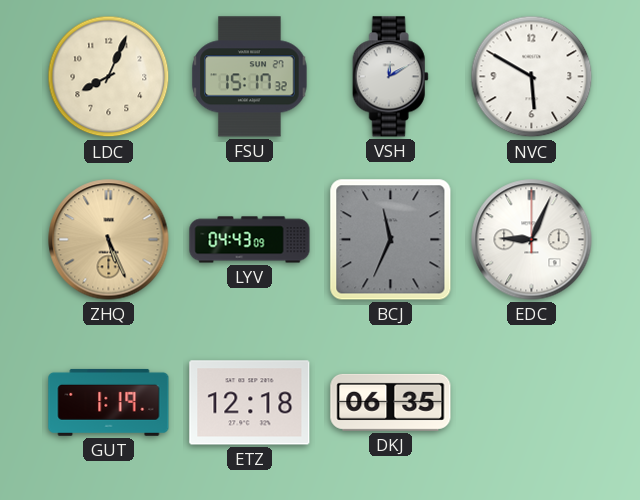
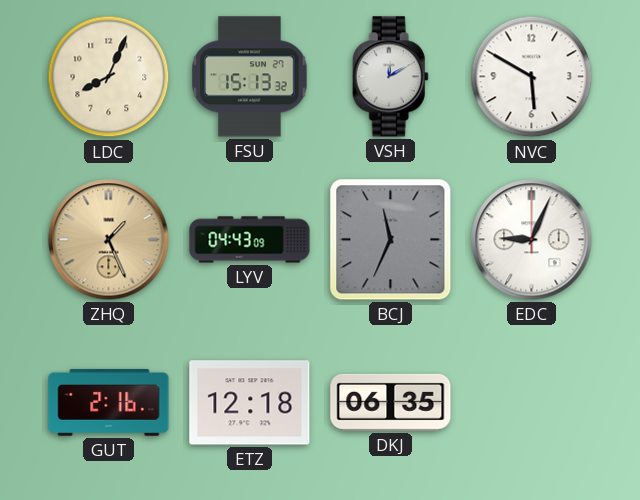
FSU: 15:17 -> 15:13 (250, 77)
ZHQ: 5:26 -> 1:26 (109, 240)
GUT: 1:19 -> 2:16 (109, 402)
